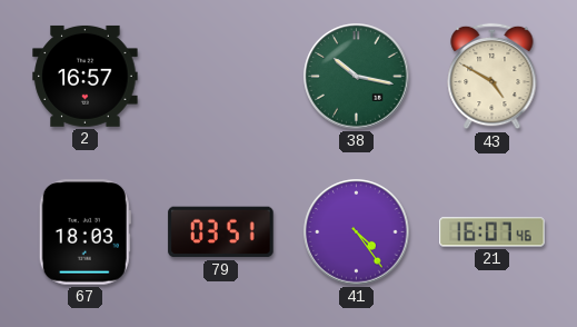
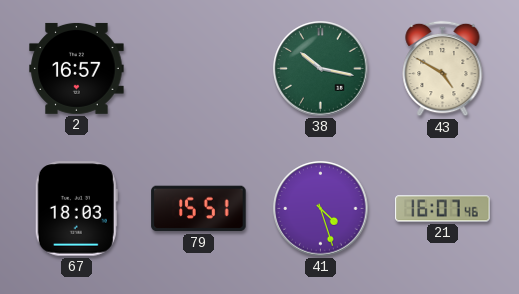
79: 03:51 -> 15:51 (199, 209)
41: 4:24 -> 4:27 (321, 209)
